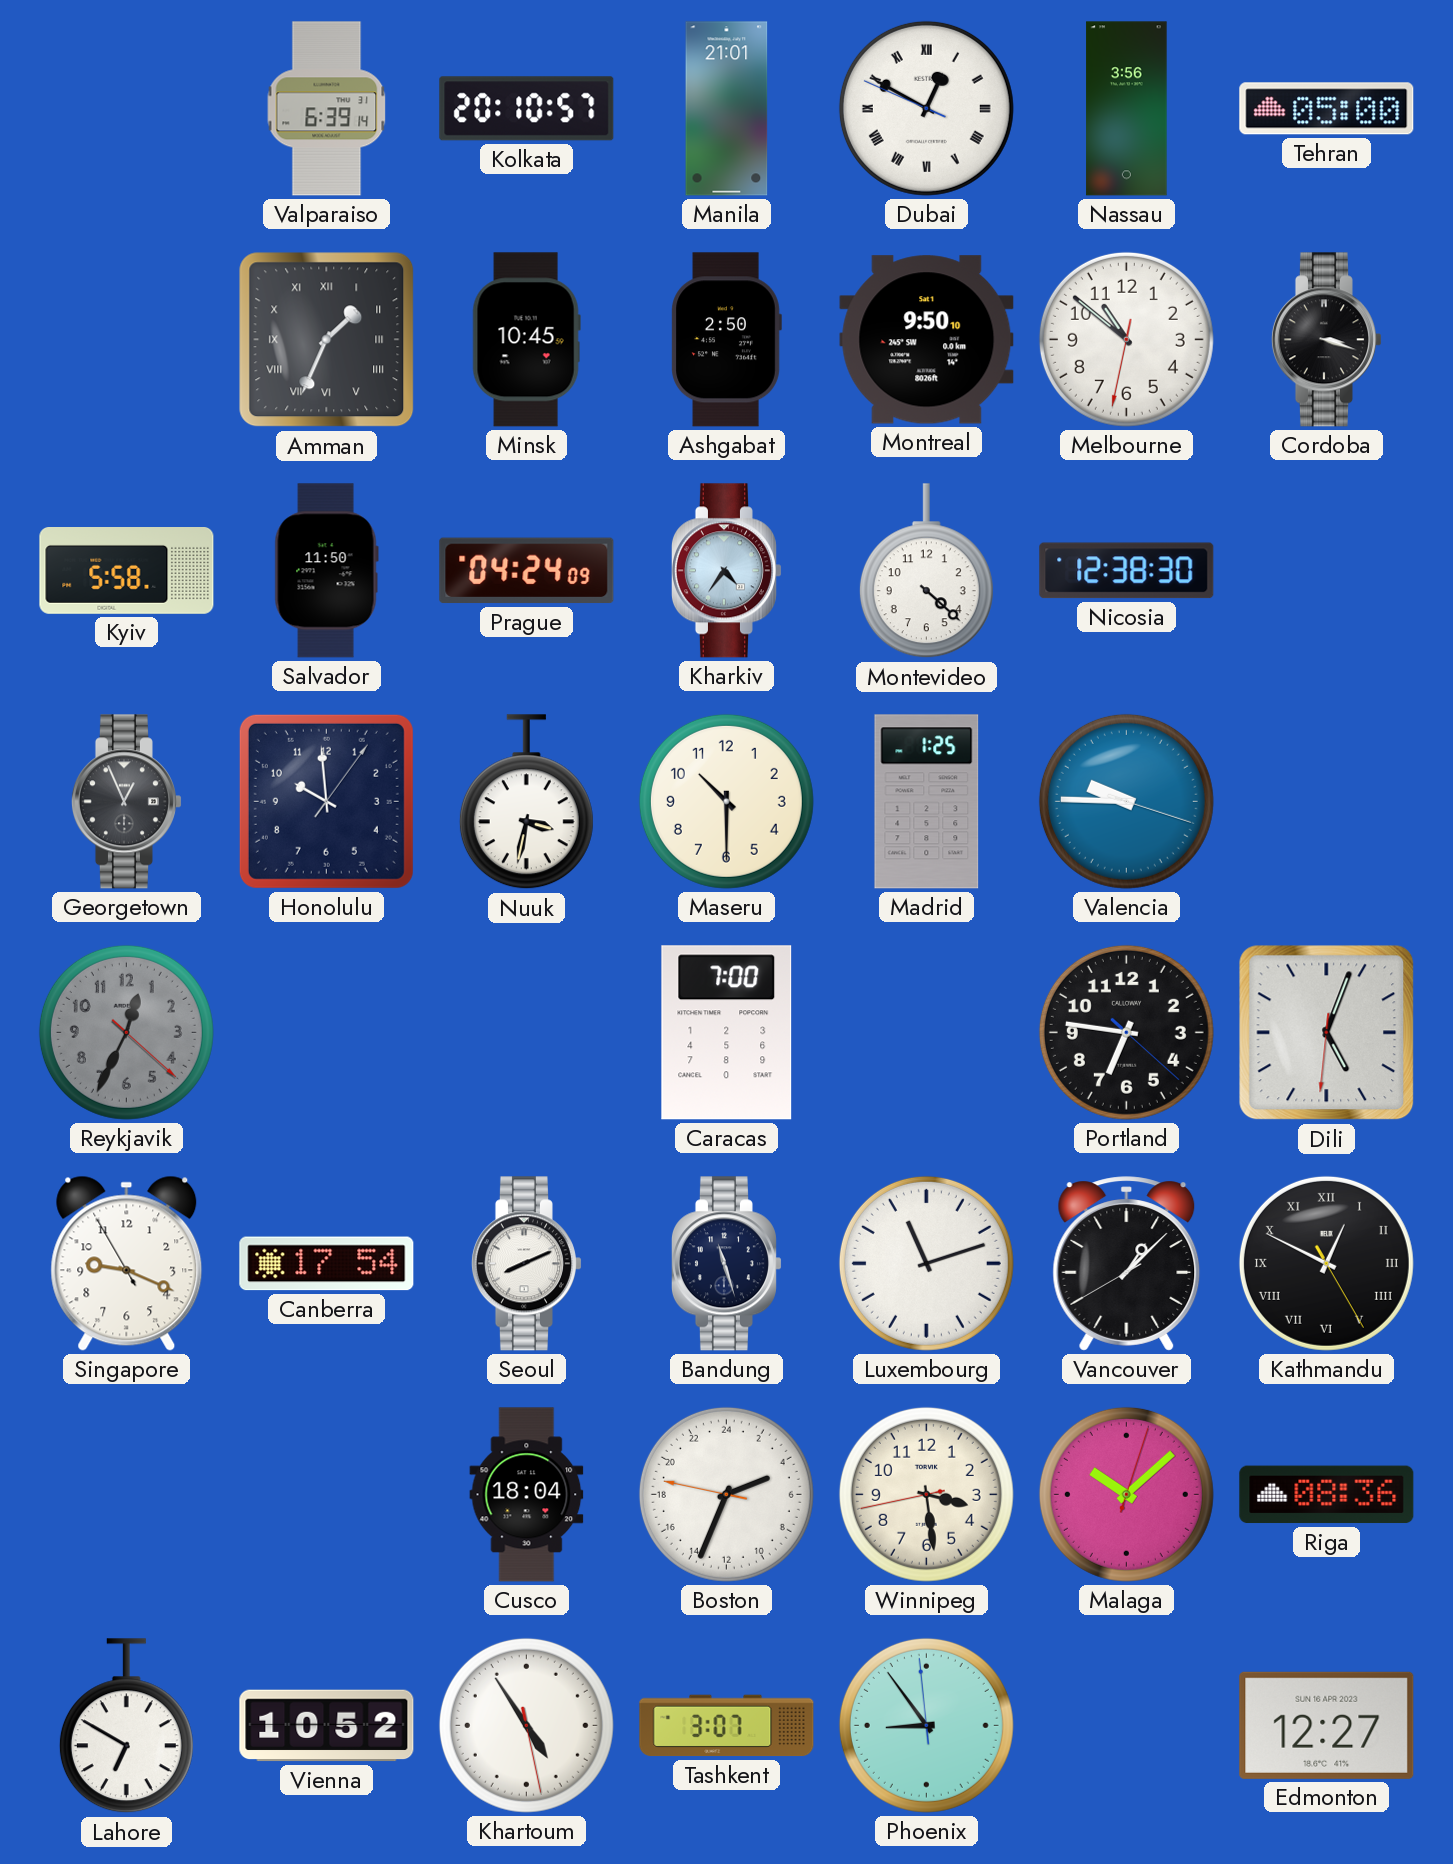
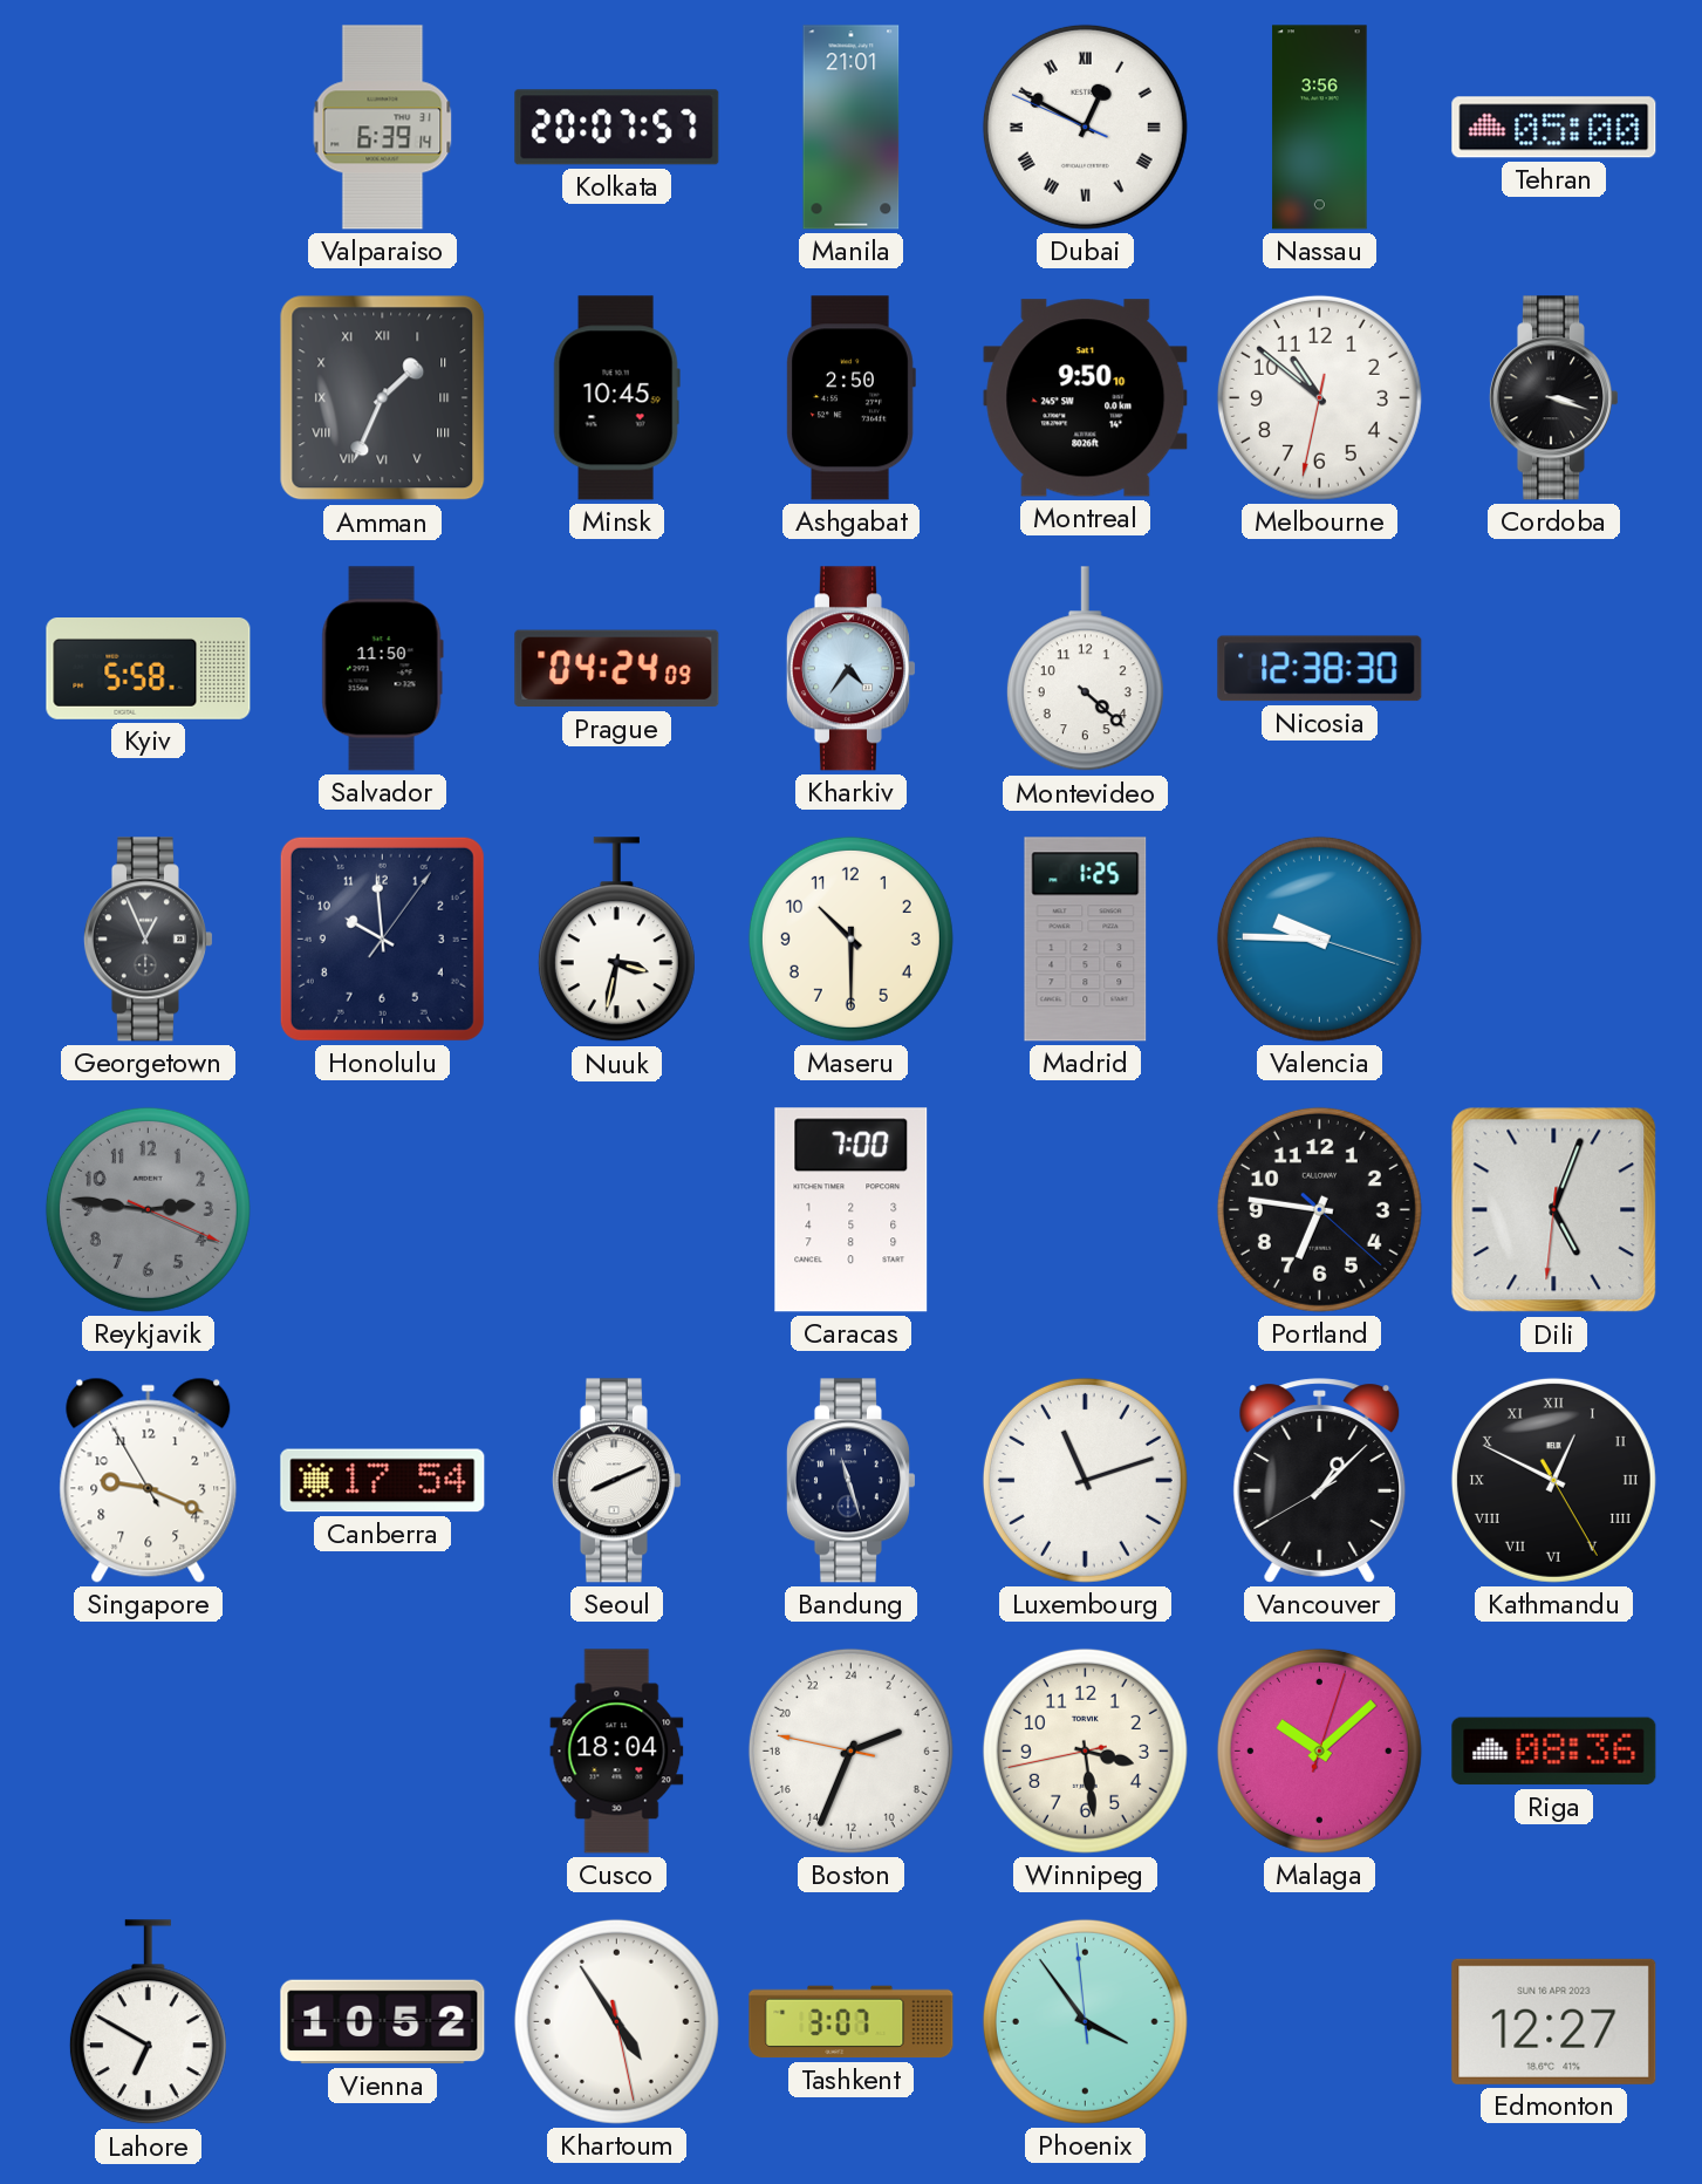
Kolkata: 20:10 -> 20:07 (617, 128)
Reykjavik: 12:34 -> 2:46 (148, 1209)
Phoenix: 8:53 -> 3:53 (1085, 2021)
